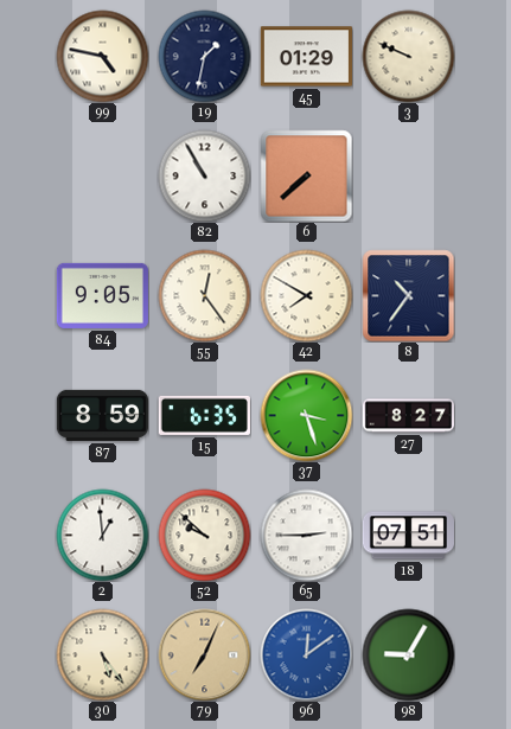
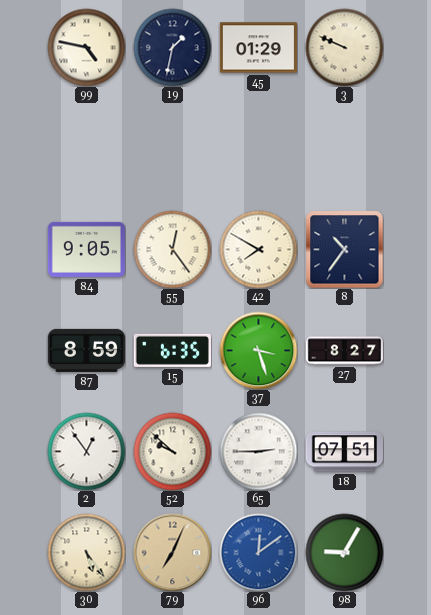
82: 10:55 -> none (204, 175)
6: 7:38 -> none (306, 175)
2: 12:59 -> 12:54 (86, 451)
